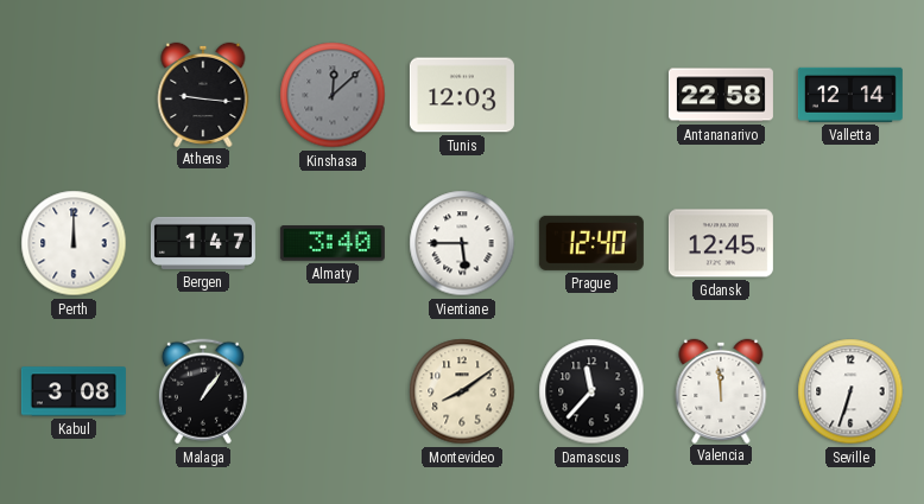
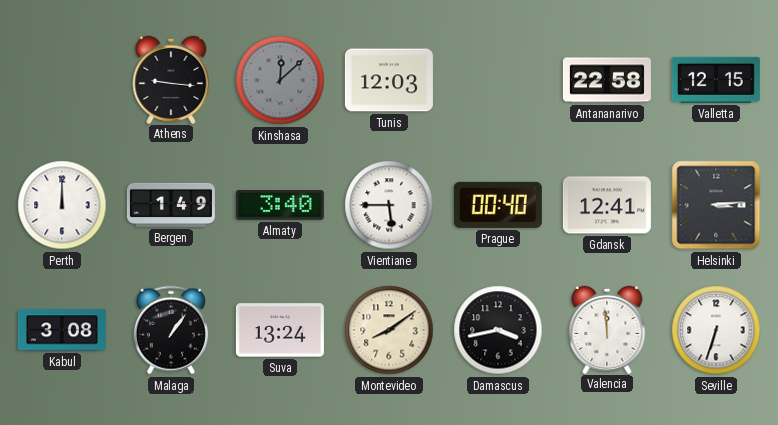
Valletta: 12:14 -> 12:15 (716, 80)
Bergen: 1:47 -> 1:49 (171, 205)
Prague: 12:40 -> 00:40 (498, 205)
Gdansk: 12:45 -> 12:41 (607, 205)
Helsinki: none -> 3:14 (716, 205)
Suva: none -> 13:24 (280, 330)
Damascus: 11:37 -> 3:43 (498, 330)
